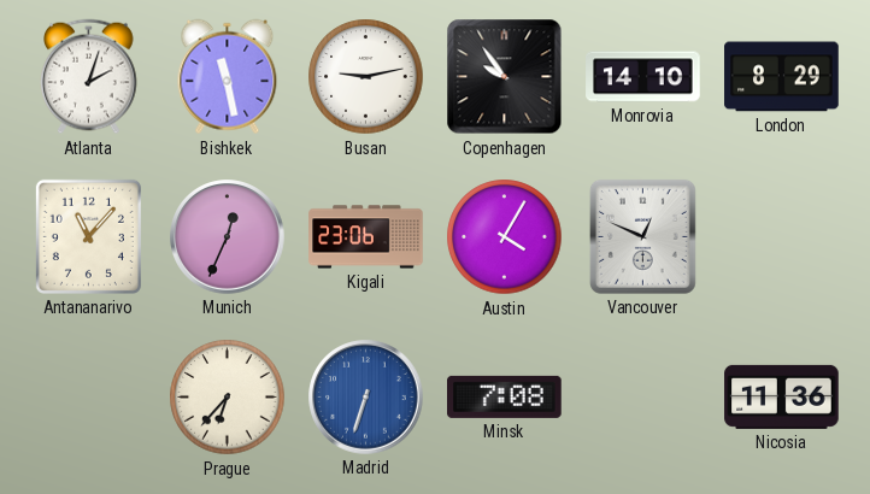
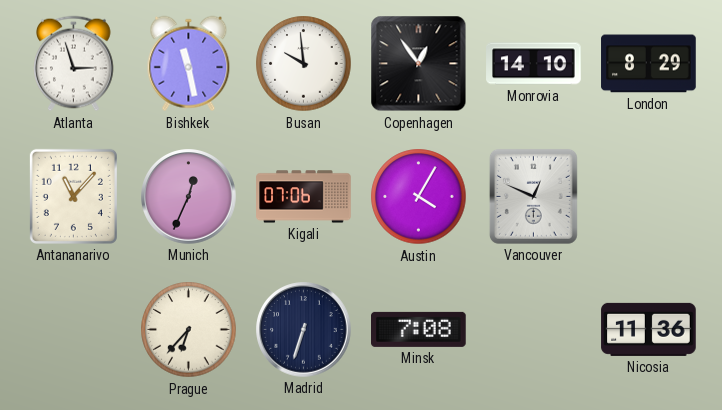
Atlanta: 2:03 -> 2:57 (74, 64)
Busan: 9:13 -> 9:59 (304, 64)
Copenhagen: 9:54 -> 12:54 (419, 64)
Kigali: 23:06 -> 07:06 (304, 197)
Madrid dial: blue -> navy (304, 330)
